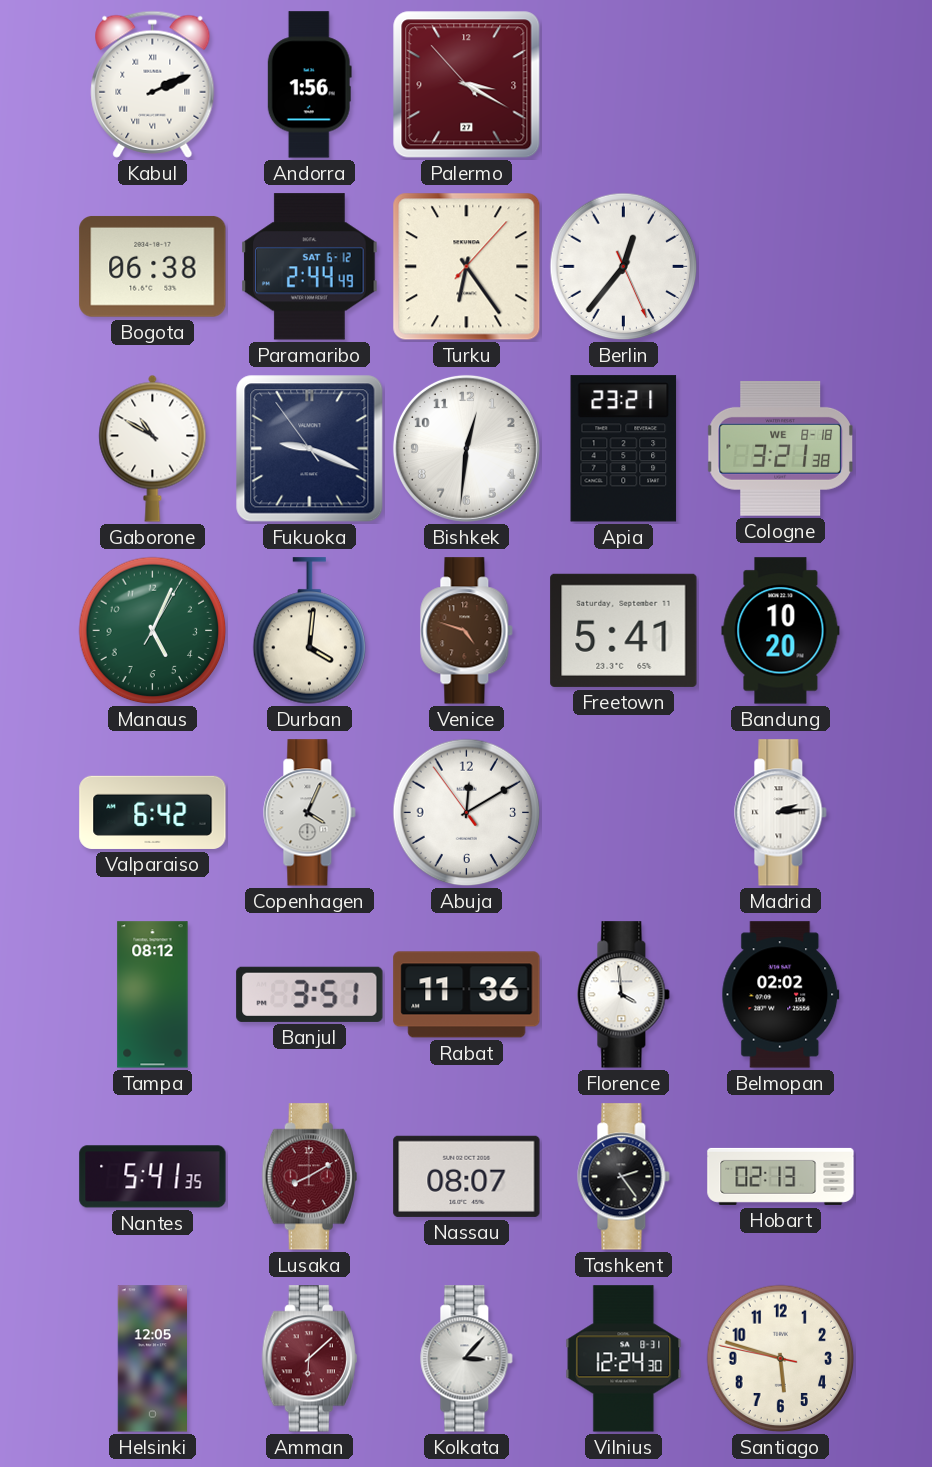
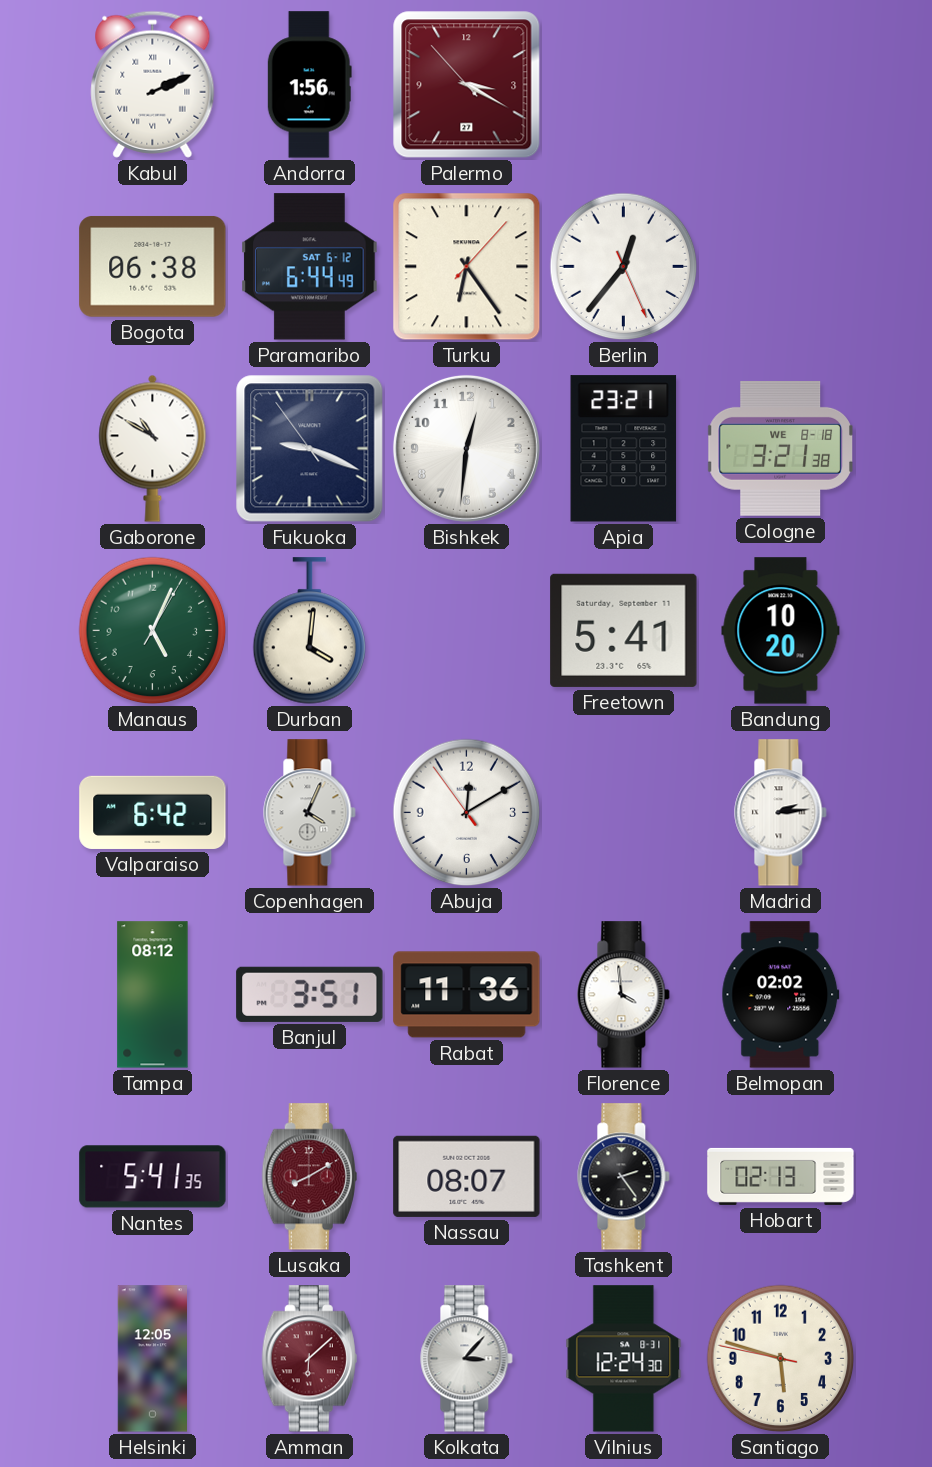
Paramaribo: 2:44 -> 6:44 (310, 267)
Venice: 4:48 -> none (467, 631)
